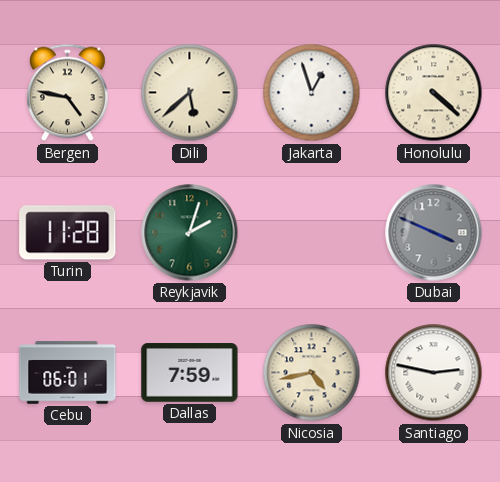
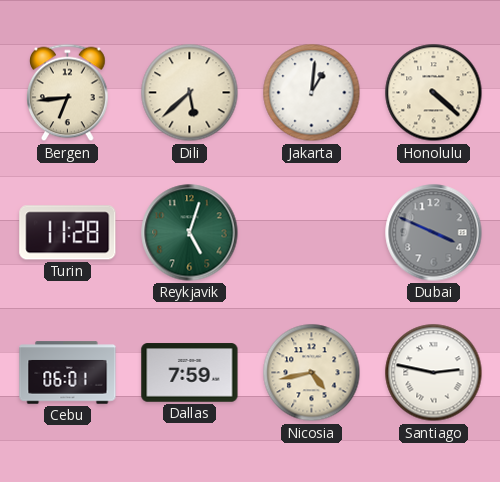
Bergen: 4:47 -> 6:44 (68, 93)
Jakarta: 12:57 -> 1:01 (312, 93)
Reykjavik: 2:03 -> 5:03 (190, 233)
